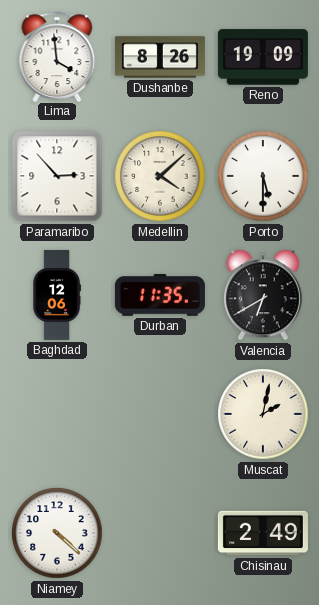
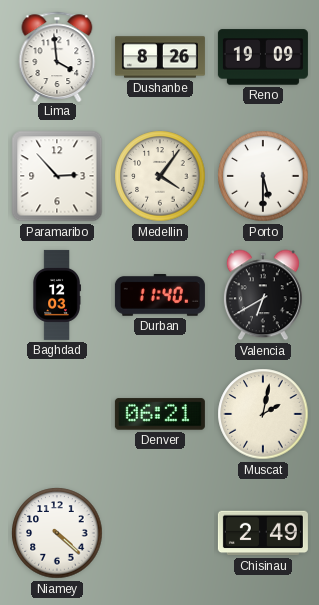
Medellin: 4:08 -> 4:06 (160, 176)
Baghdad: 12:06 -> 12:03 (57, 295)
Durban: 11:35 -> 11:40 (160, 296)
Denver: none -> 06:21 (160, 414)
